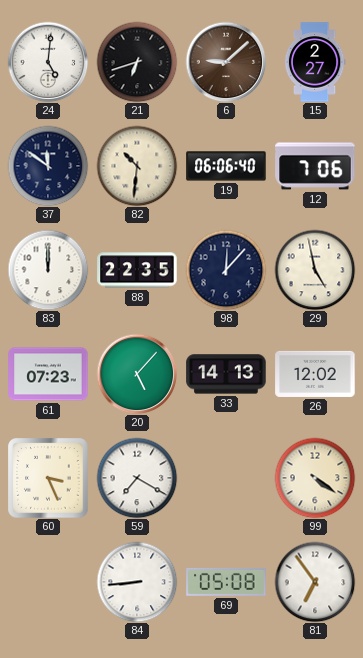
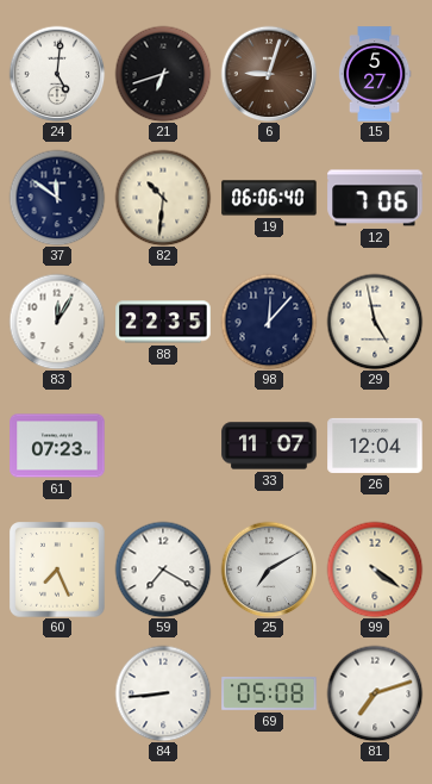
6: 9:08 -> 9:03 (269, 74)
15: 2:27 -> 5:27 (375, 74)
83: 12:00 -> 12:05 (57, 322)
20: 5:07 -> none (137, 374)
33: 14:13 -> 11:07 (269, 446)
26: 12:02 -> 12:04 (375, 446)
60: 3:26 -> 7:26 (57, 570)
25: none -> 7:10 (269, 570)
81: 6:54 -> 7:12 (375, 693)
